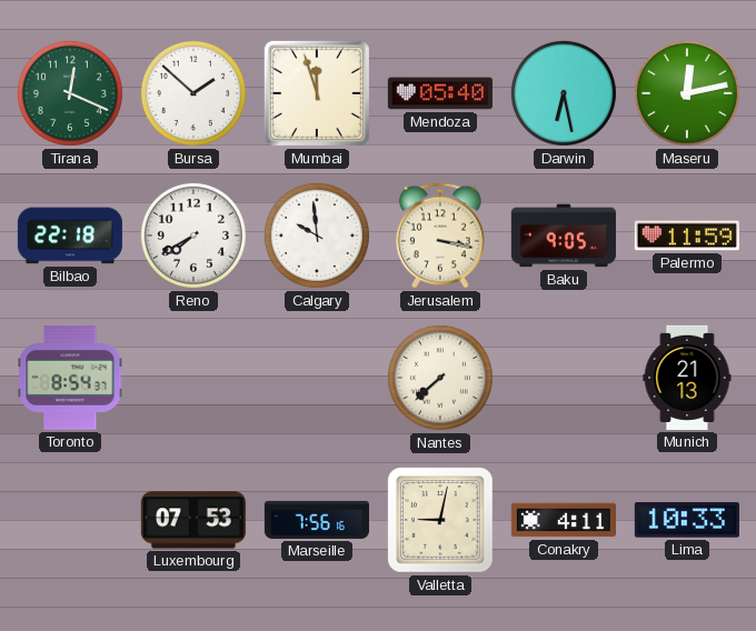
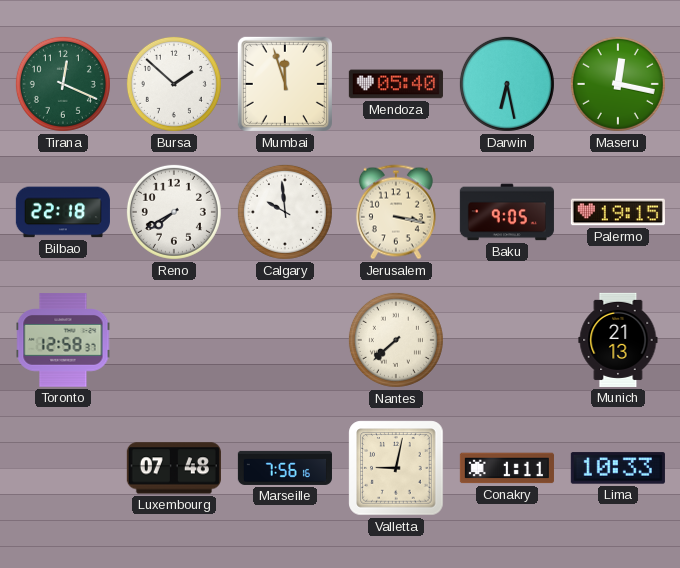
Maseru: 12:13 -> 12:17 (618, 84)
Palermo: 11:59 -> 19:15 (618, 212)
Toronto: 8:54 -> 12:58 (63, 340)
Luxembourg: 07:53 -> 07:48 (174, 468)
Conakry: 4:11 -> 1:11 (507, 468)
